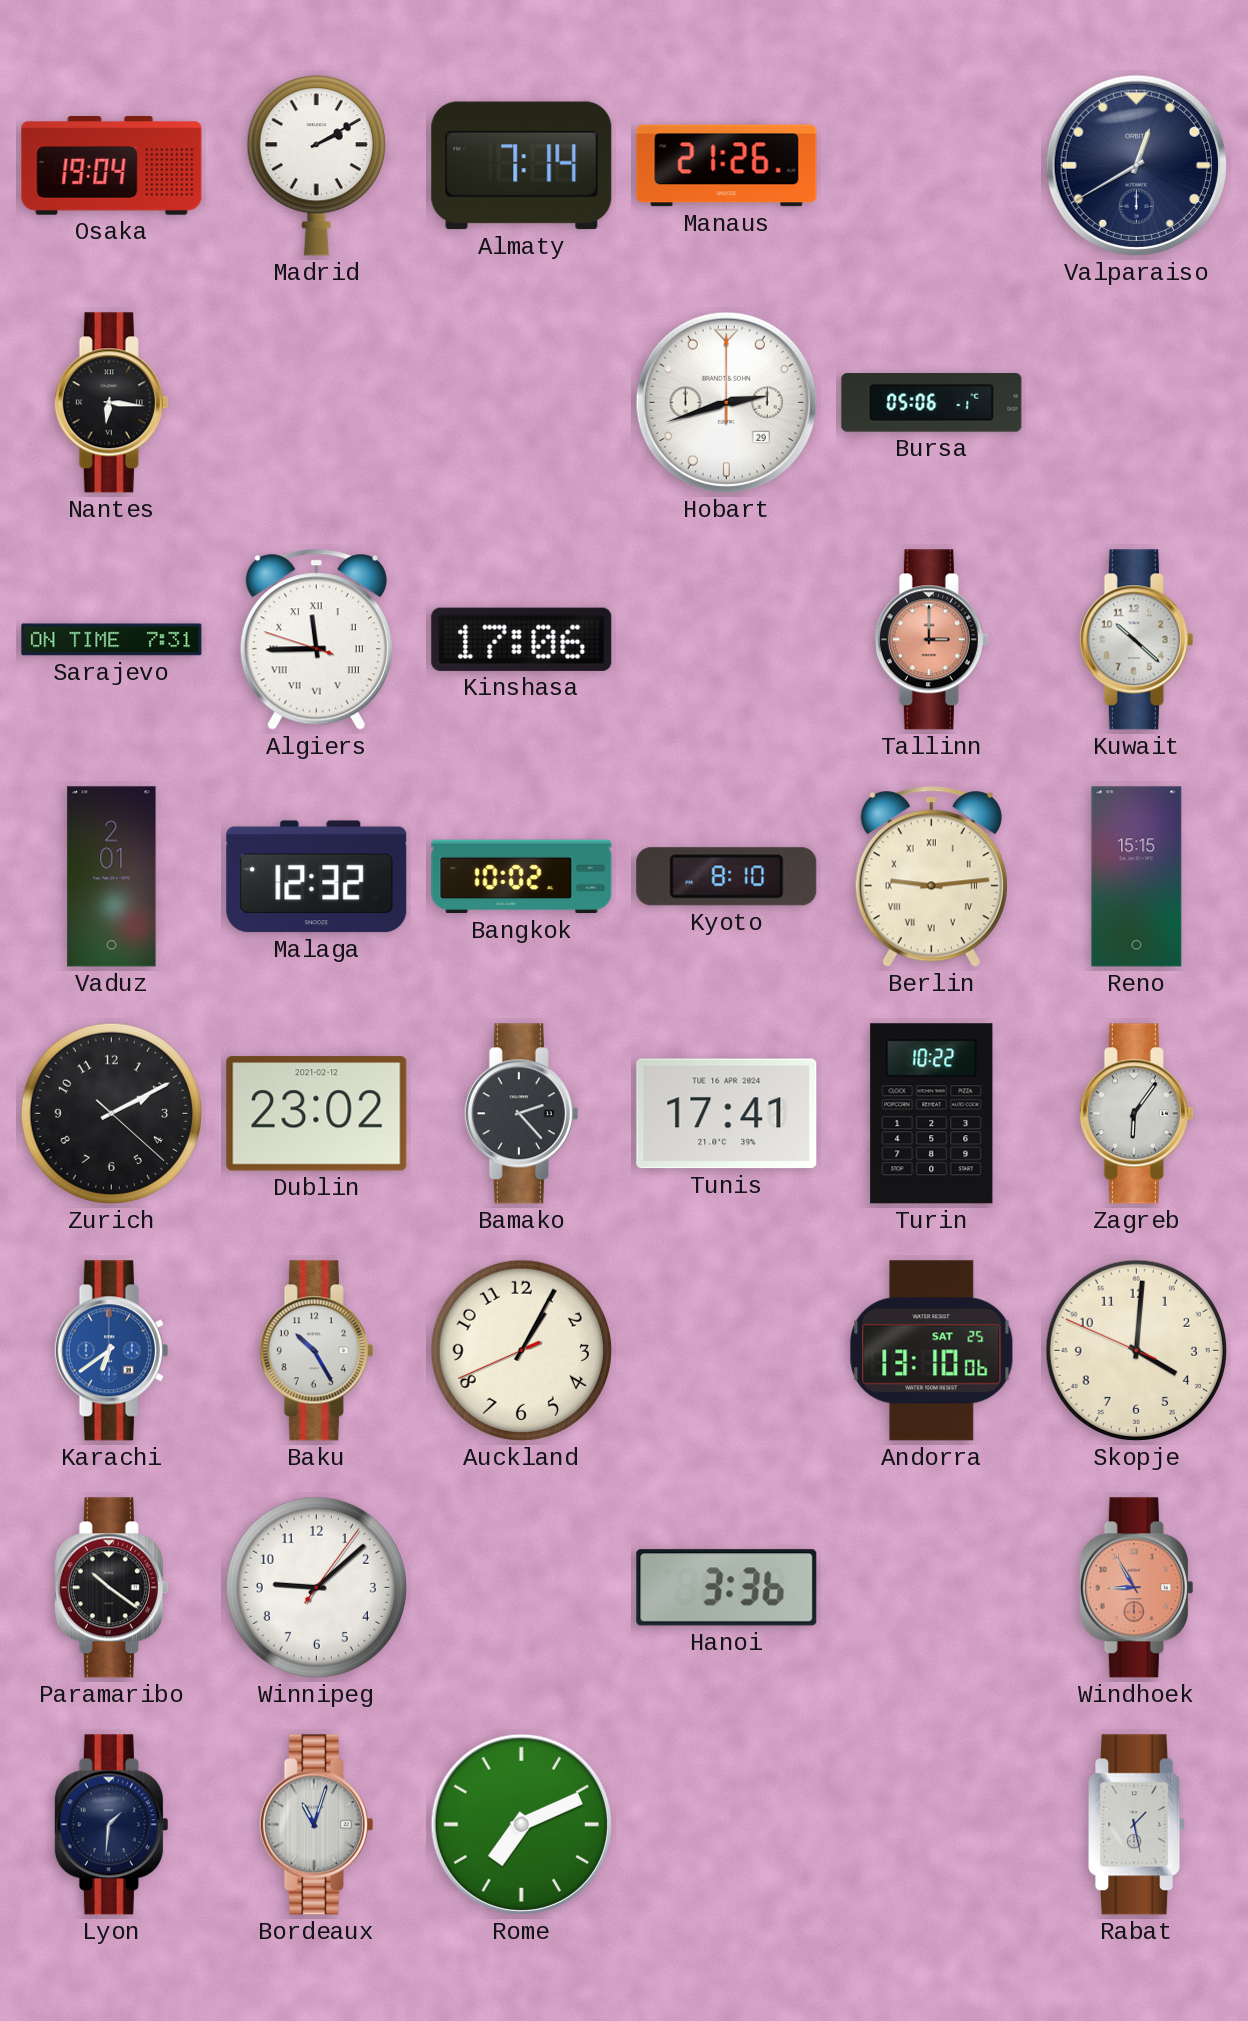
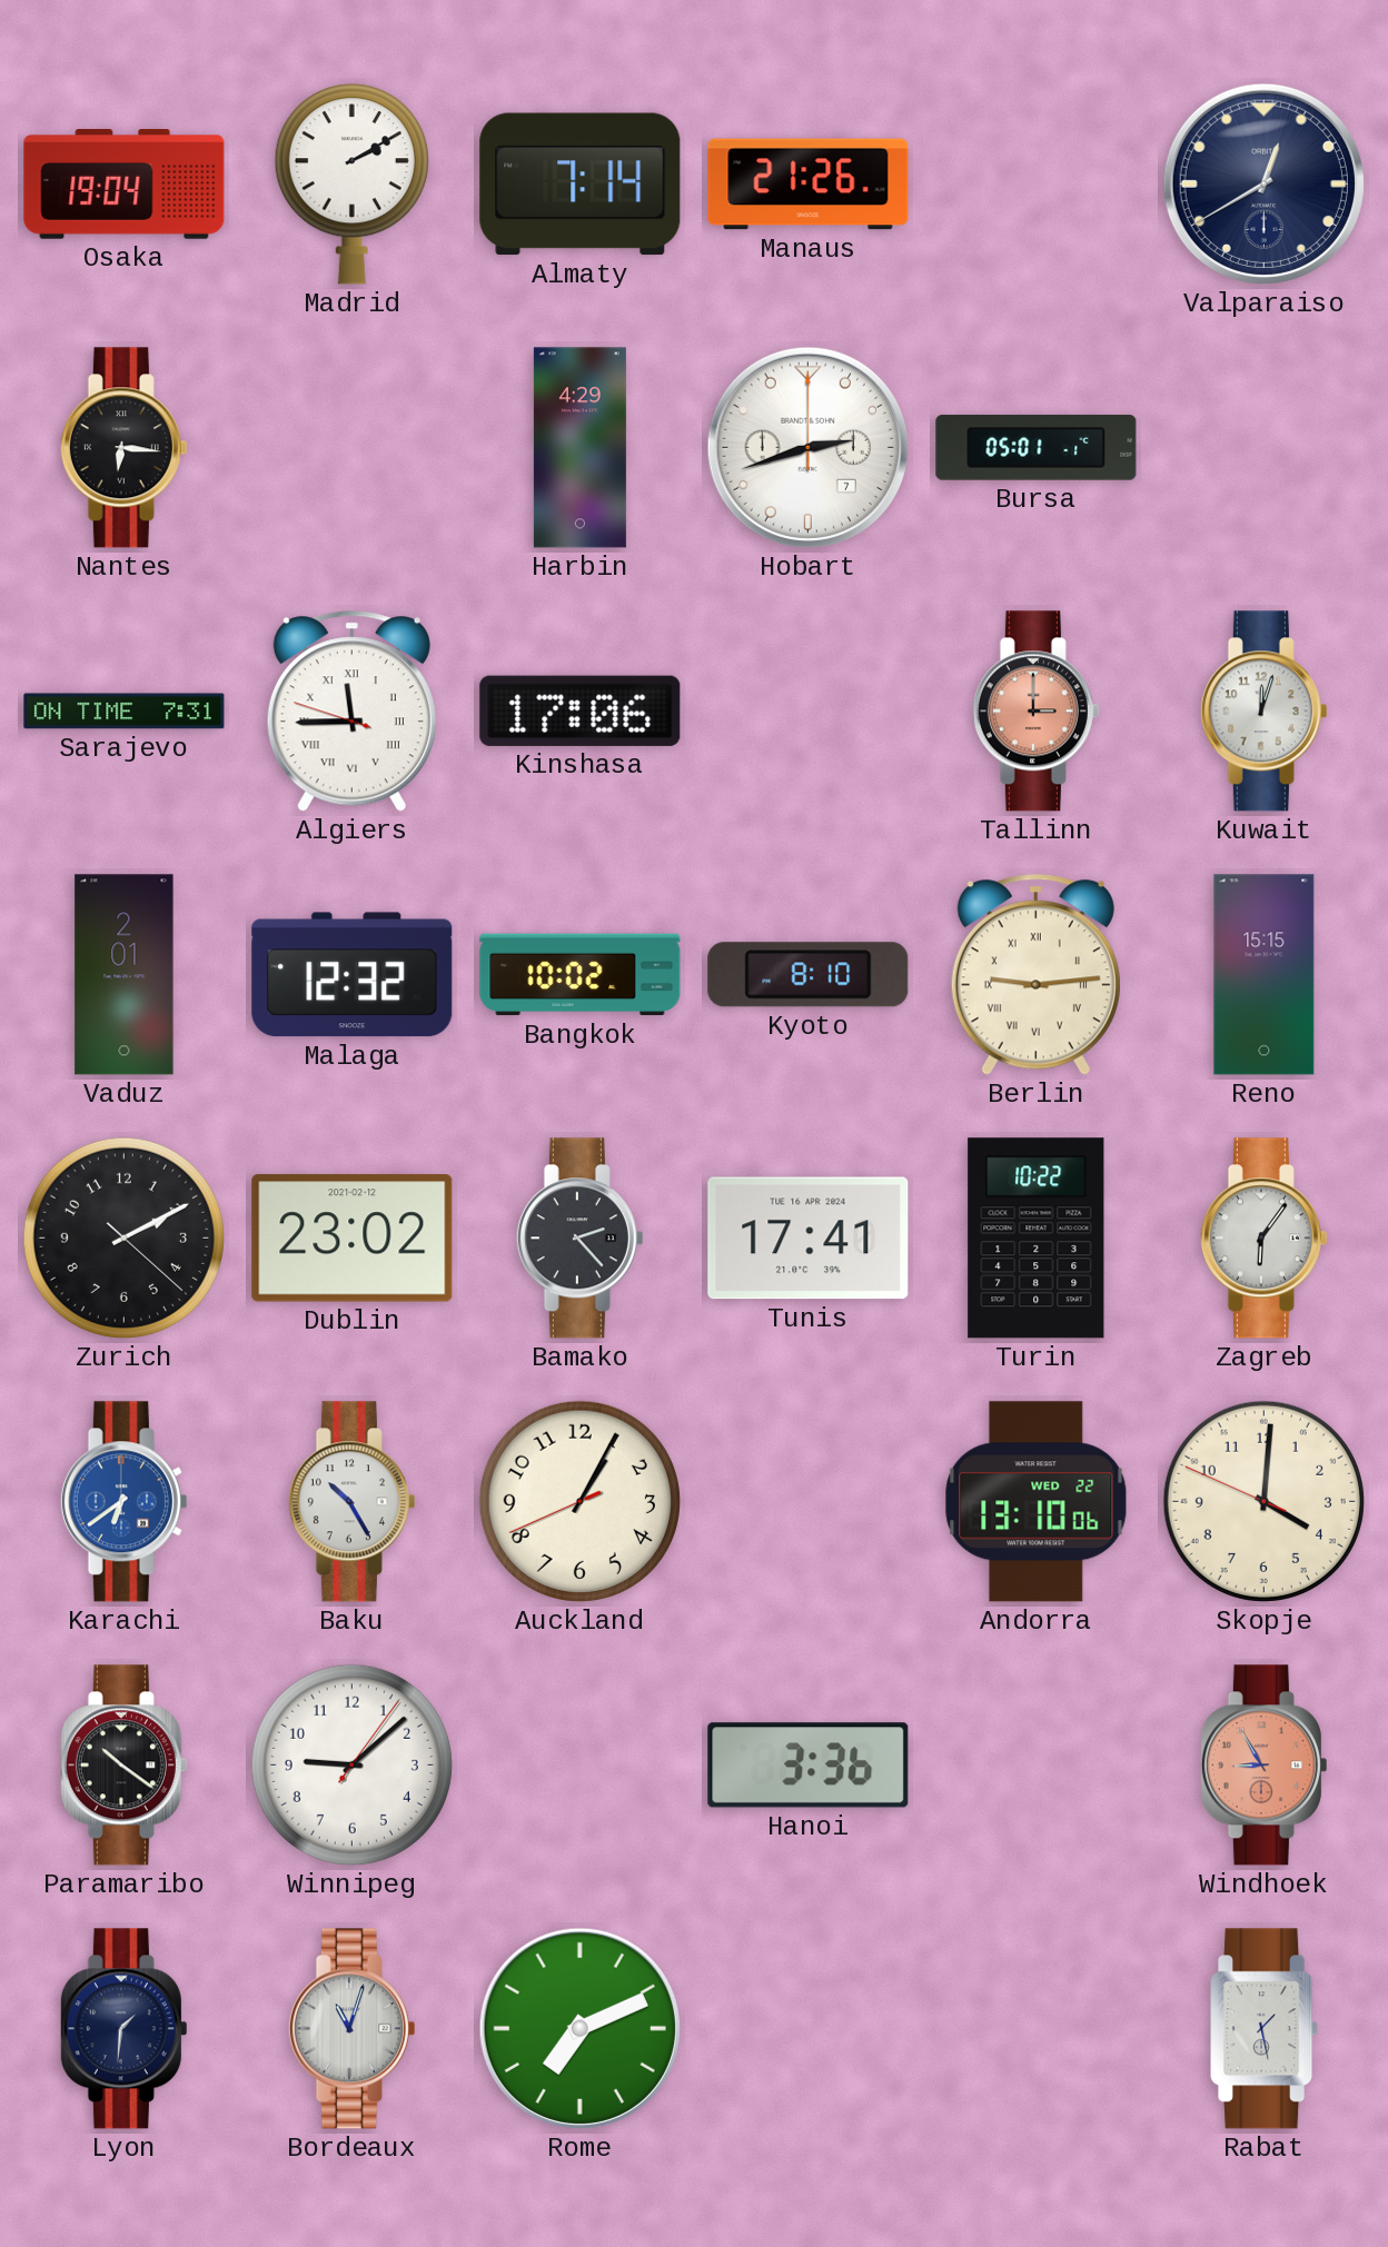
Harbin: none -> 4:29 (579, 448)
Hobart date: 29 -> 7 (807, 447)
Bursa: 05:06 -> 05:01 (1037, 448)
Kuwait: 10:22 -> 12:03 (1263, 712)
Andorra date: SAT 25 -> WED 22 (1037, 1502)
